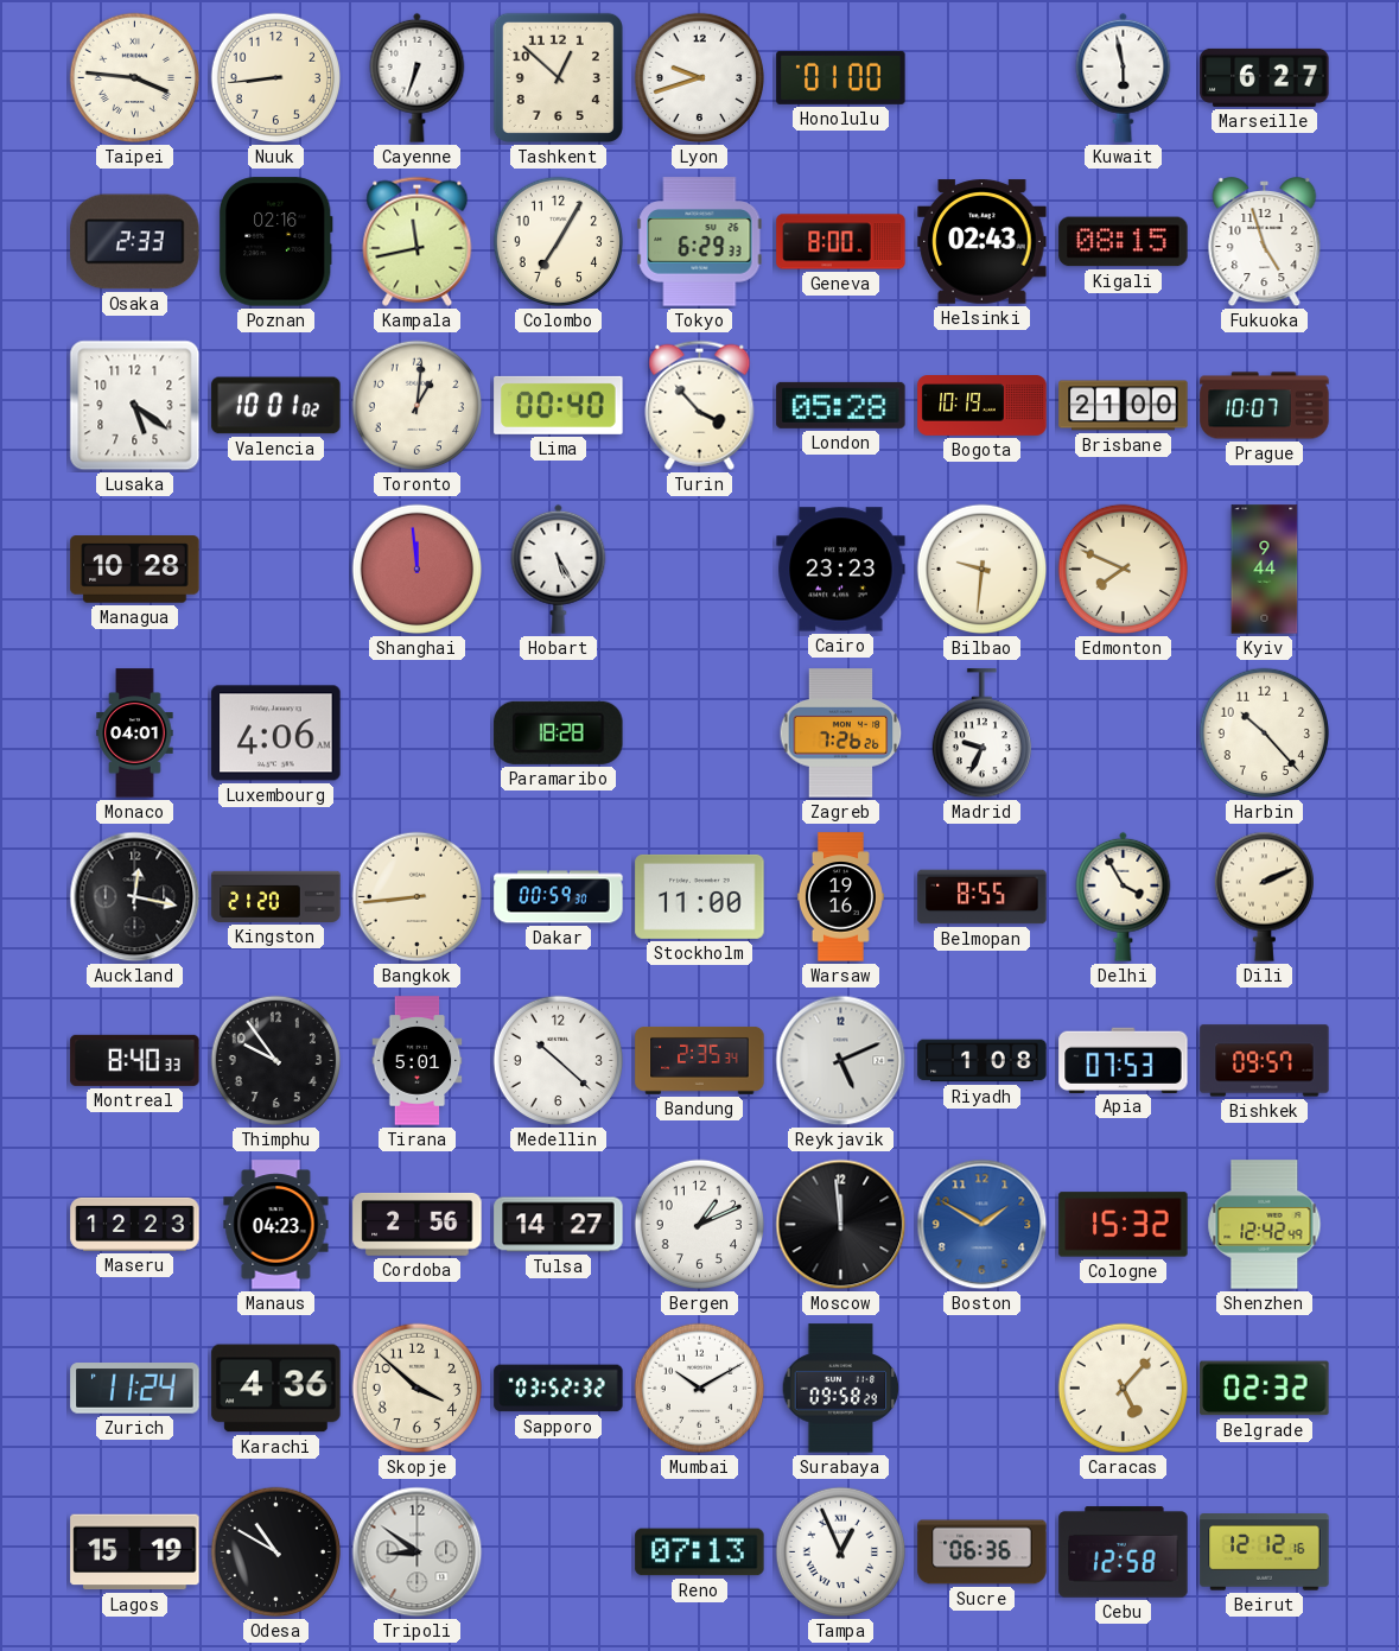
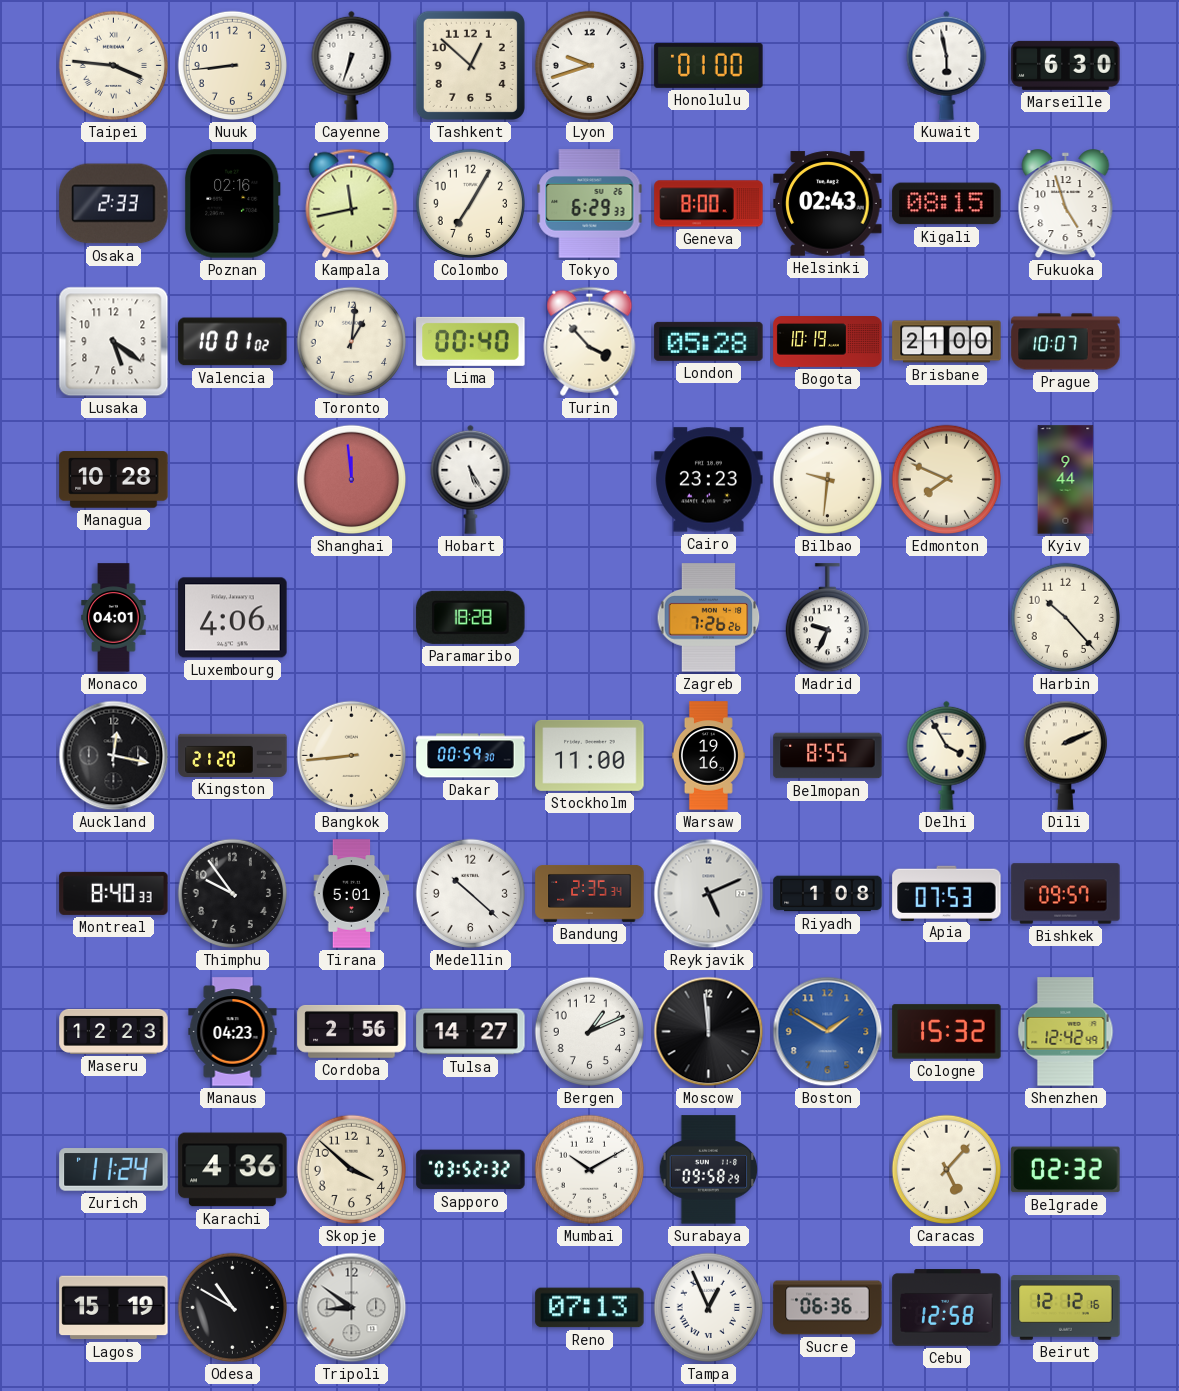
Marseille: 6:27 -> 6:30 (1066, 65)
